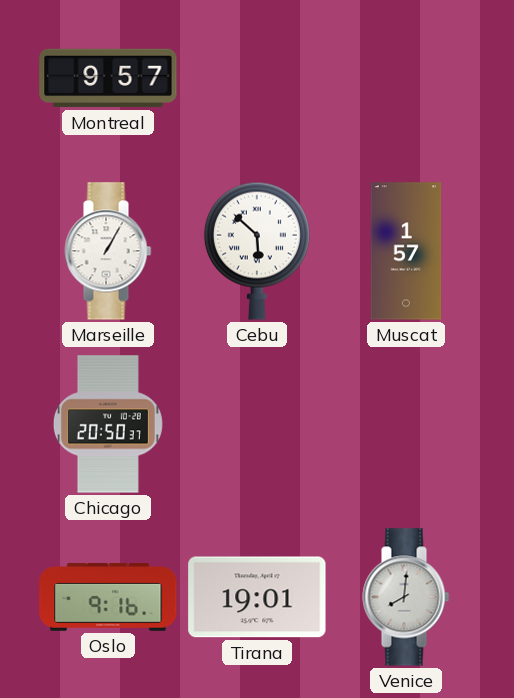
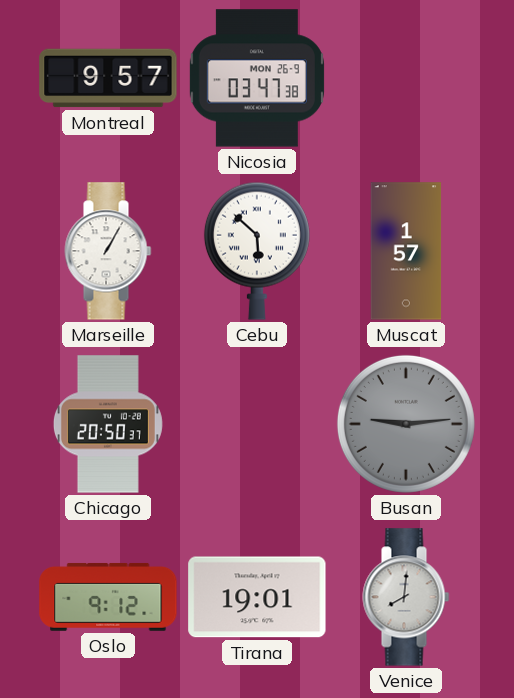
Nicosia: none -> 03:47 (257, 78)
Busan: none -> 9:14 (406, 424)
Oslo: 9:16 -> 9:12 (108, 597)
